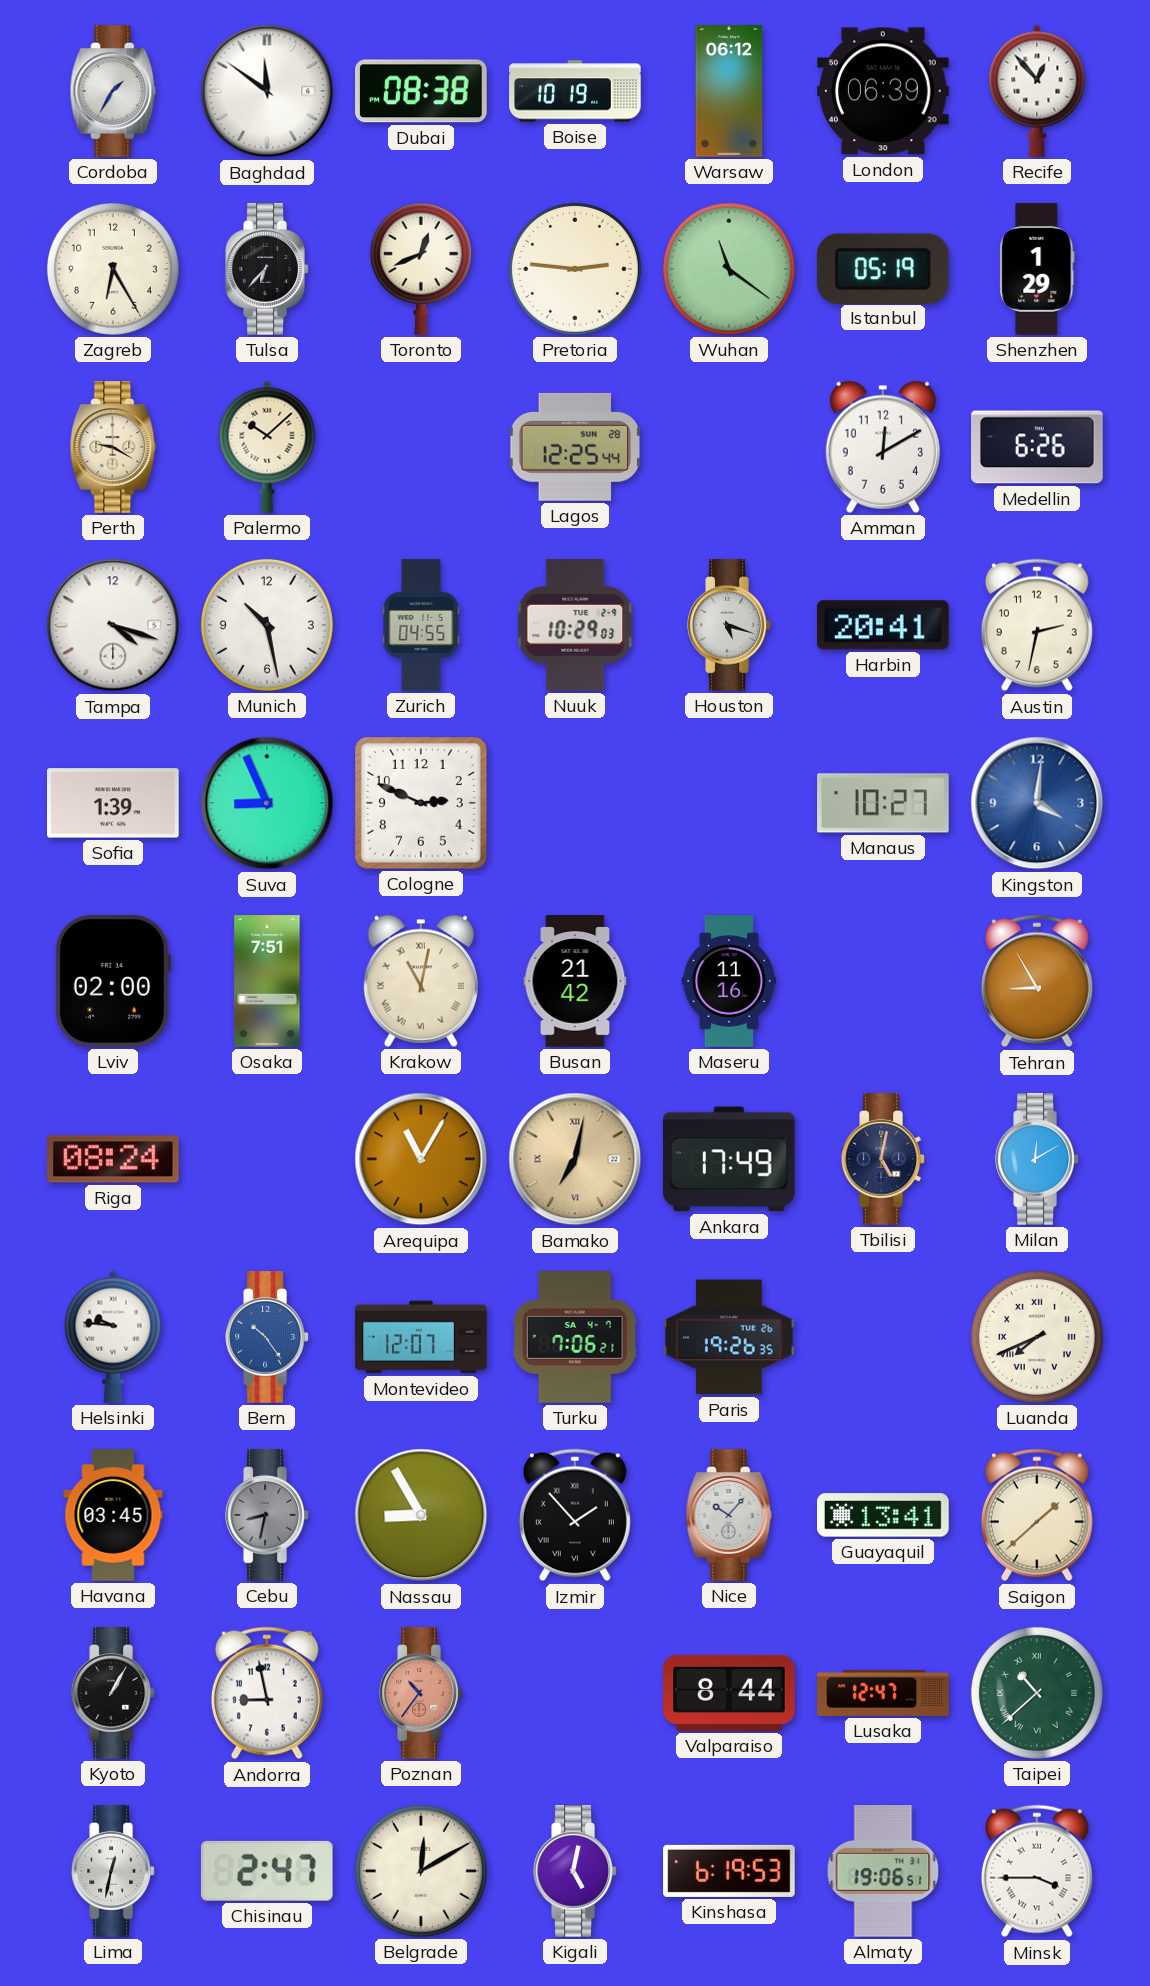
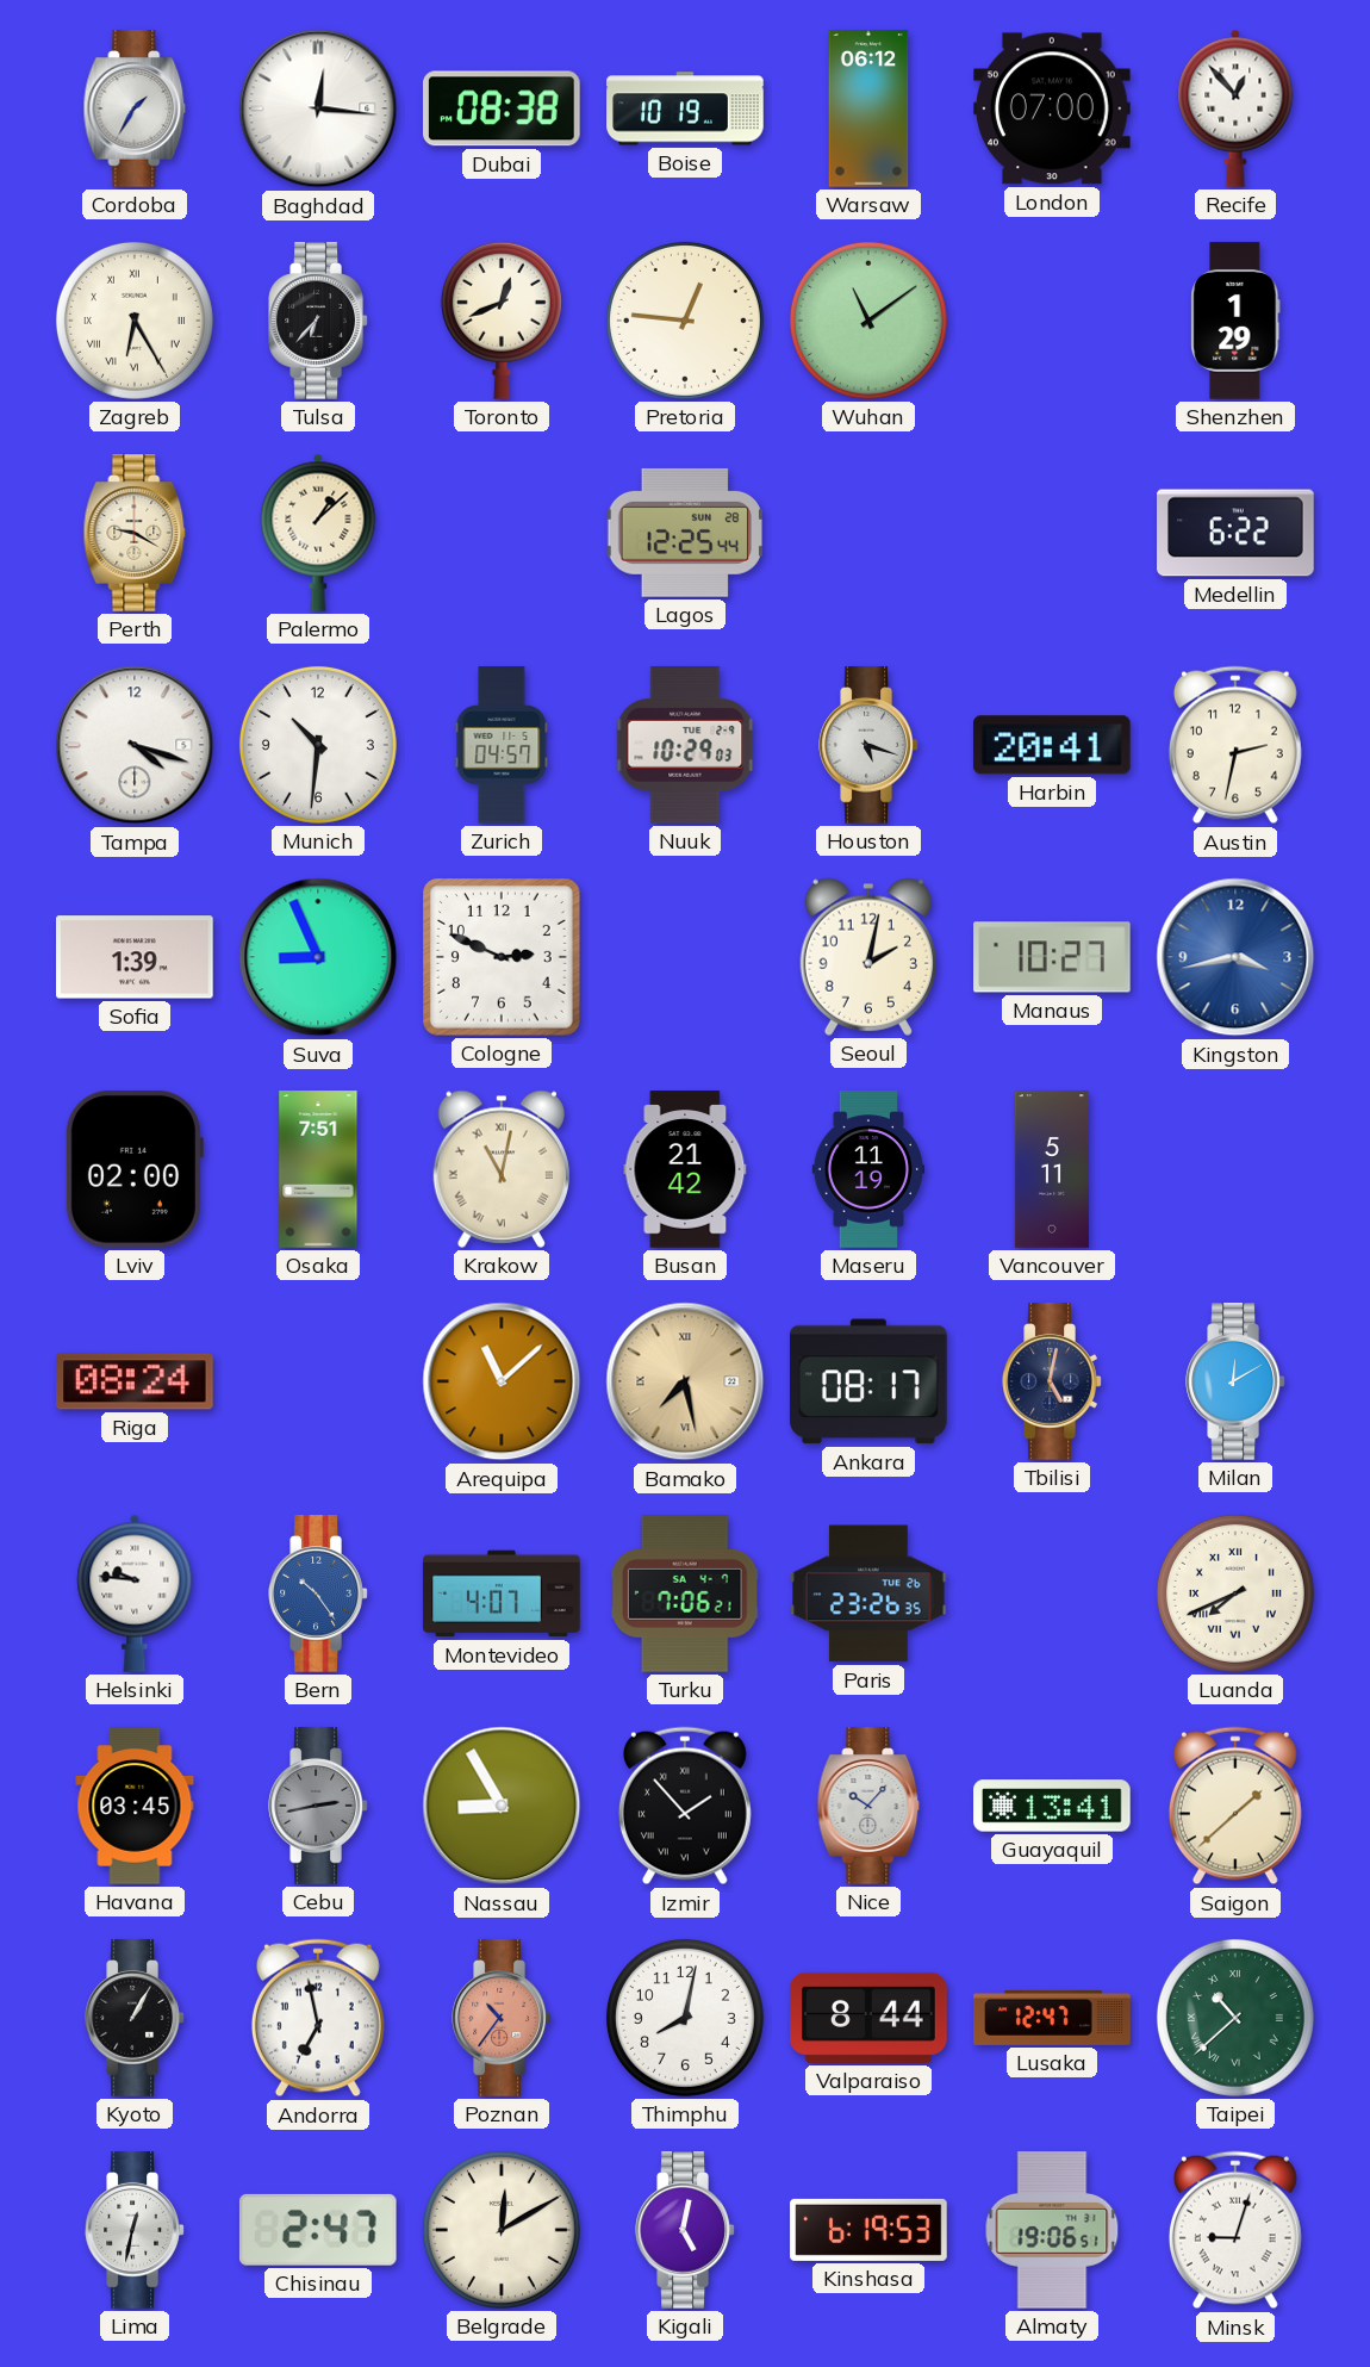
Baghdad: 11:51 -> 12:16 (318, 108)
London: 06:39 -> 07:00 (1052, 108)
Zagreb numerals: Arabic -> Roman (135, 321)
Pretoria: 2:46 -> 12:46 (685, 321)
Wuhan: 11:21 -> 11:09 (868, 321)
Istanbul: 05:19 -> none (883, 268)
Palermo: 10:08 -> 1:08 (318, 533)
Amman: 12:10 -> none (883, 447)
Medellin: 6:26 -> 6:22 (1235, 533)
Munich: 10:28 -> 10:31 (318, 745)
Zurich: 04:55 -> 04:57 (502, 745)
Seoul: none -> 2:02 (868, 957)
Kingston: 4:01 -> 3:43 (1235, 957)
Maseru: 11:16 -> 11:19 (868, 1169)
Vancouver: none -> 5:11 (1052, 1169)
Tehran: 8:55 -> none (1037, 981)
Arequipa: 11:05 -> 11:08 (502, 1381)
Bamako: 7:02 -> 7:28 (685, 1381)
Ankara: 17:49 -> 08:17 (870, 1381)
Montevideo: 12:07 -> 4:07 (502, 1593)
Paris: 19:26 -> 23:26 (868, 1593)
Cebu: 8:32 -> 2:43 (318, 1806)
Andorra: 8:58 -> 6:58 (318, 2018)
Thimphu: none -> 8:02 (685, 2018)
Minsk: 3:45 -> 9:03 (1235, 2230)
